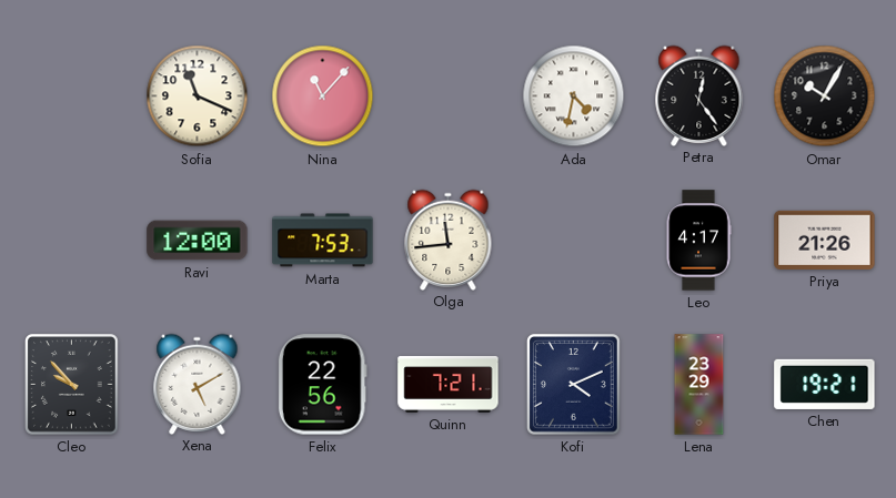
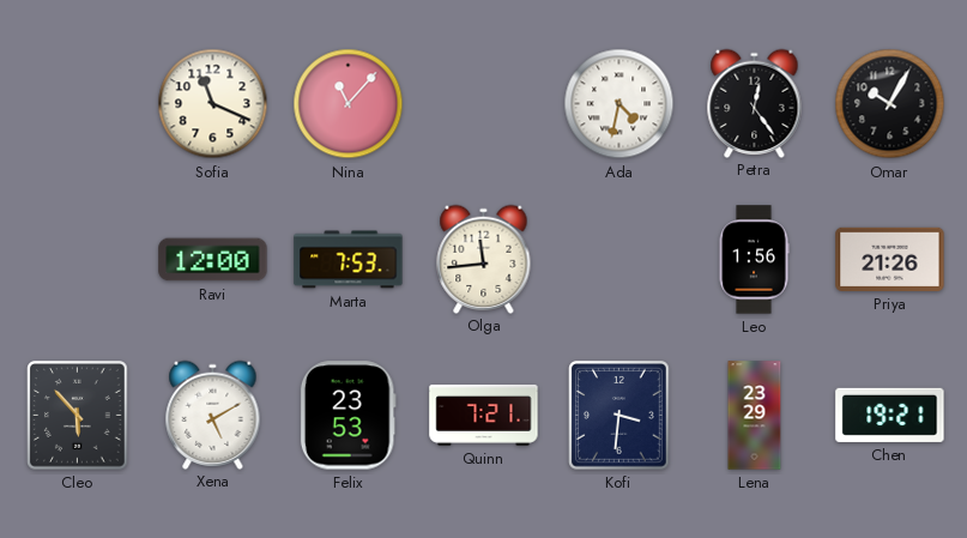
Leo: 4:17 -> 1:56 (754, 260)
Cleo: 9:53 -> 5:53 (78, 416)
Felix: 22:56 -> 23:53 (347, 416)
Kofi: 4:11 -> 3:31 (620, 416)
